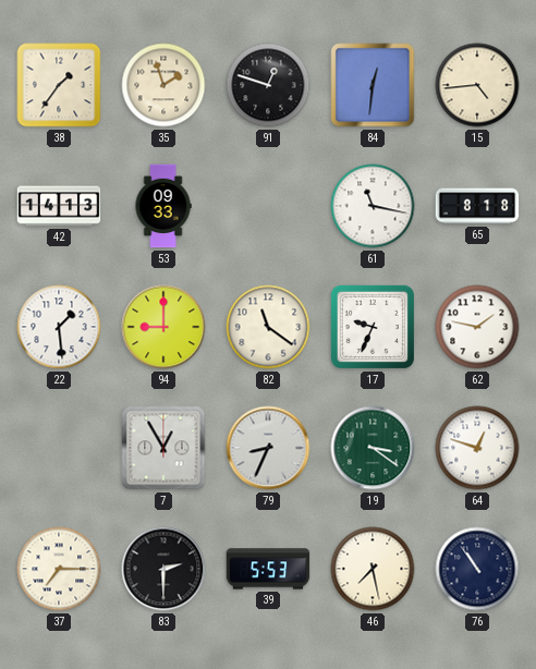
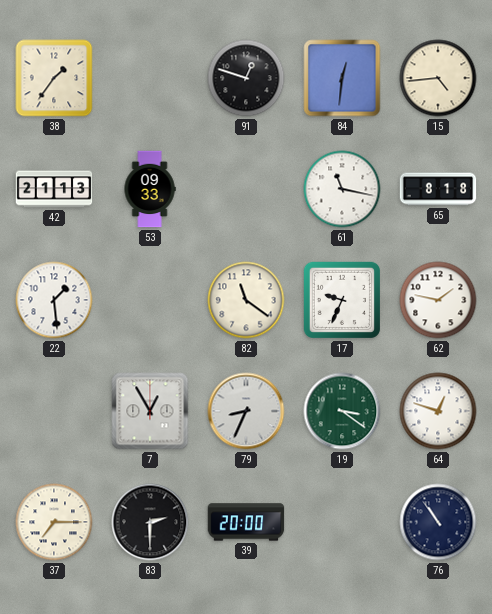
35: 1:57 -> none (163, 85)
42: 14:13 -> 21:13 (54, 189)
94: 9:00 -> none (163, 327)
39: 5:53 -> 20:00 (246, 522)
46: 7:28 -> none (373, 569)
